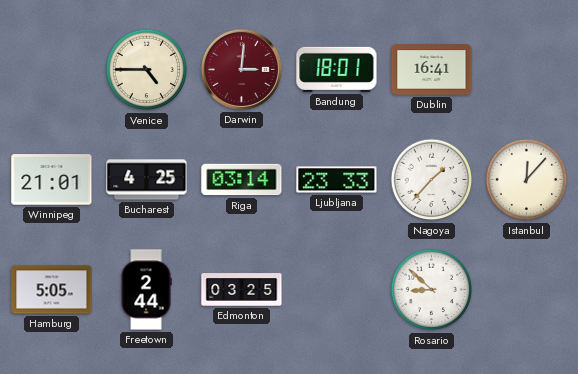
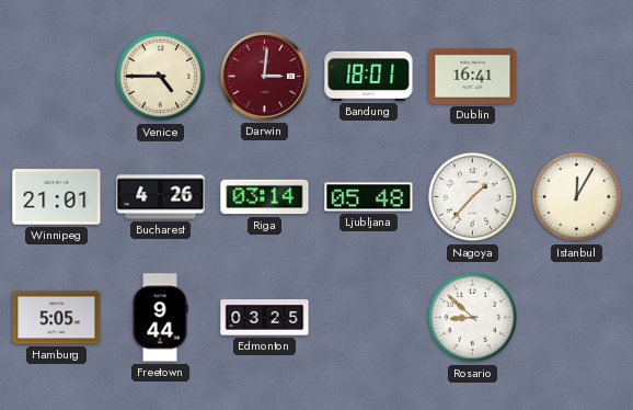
Bucharest: 4:25 -> 4:26 (161, 197)
Ljubljana: 23:33 -> 05:48 (369, 197)
Istanbul: 12:07 -> 12:05 (577, 197)
Freetown: 2:44 -> 9:44 (160, 318)
